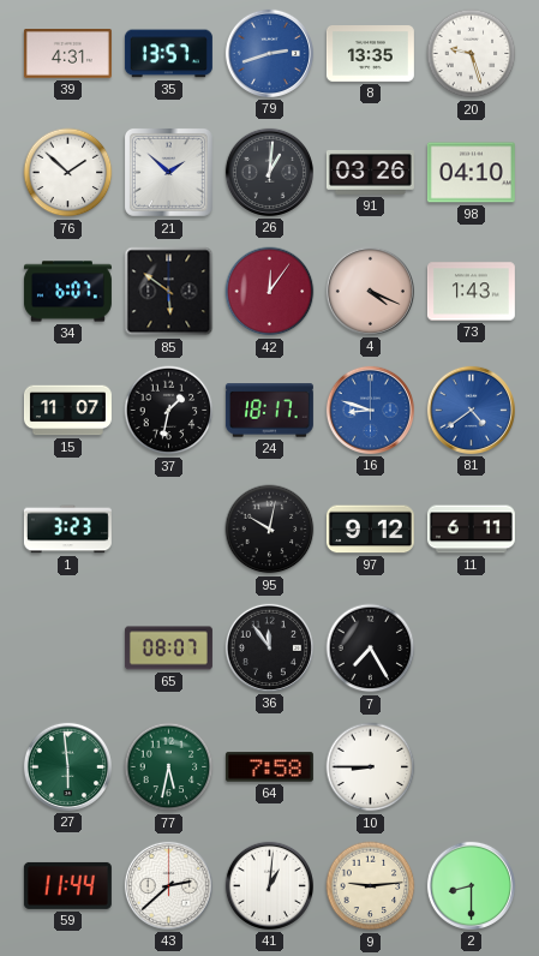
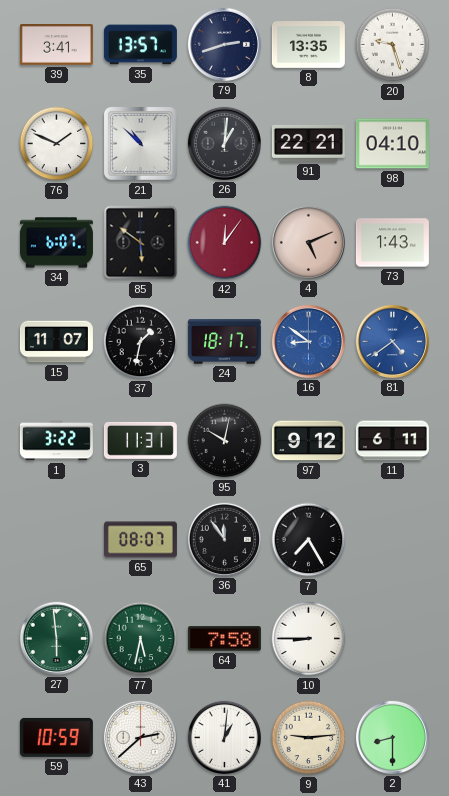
39: 4:31 -> 3:41 (56, 45)
79 dial: blue -> navy (224, 44)
76: 1:52 -> 1:49 (57, 144)
21: 1:52 -> 10:52 (140, 143)
91: 03:26 -> 22:21 (308, 143)
4: 4:19 -> 5:11 (308, 242)
16: 8:48 -> 8:51 (308, 341)
1: 3:23 -> 3:22 (56, 441)
3: none -> 11:31 (140, 440)
59: 11:44 -> 10:59 (56, 737)
